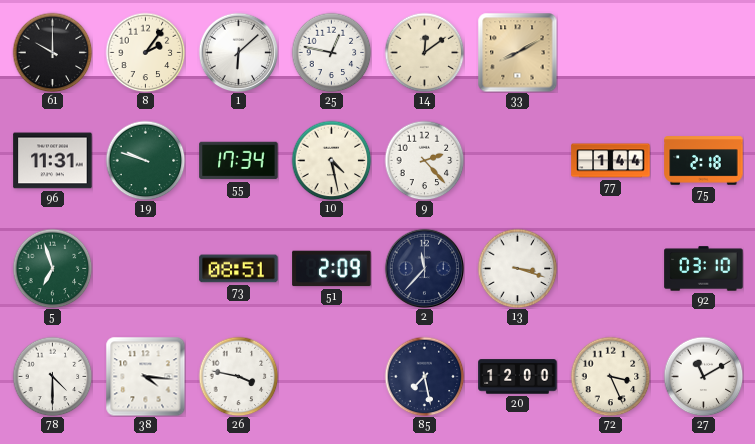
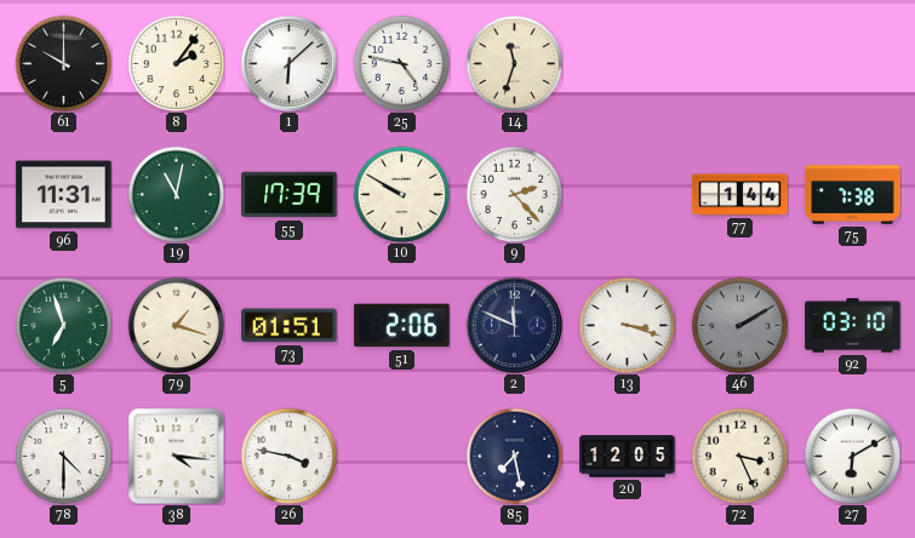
25: 12:47 -> 4:47 (401, 63)
14: 12:09 -> 11:33 (514, 63)
33: 8:10 -> none (517, 52)
19: 9:48 -> 11:02 (176, 194)
55: 17:34 -> 17:39 (290, 195)
10: 4:28 -> 9:50 (401, 194)
75: 2:18 -> 7:38 (853, 195)
79: none -> 1:18 (176, 325)
73: 08:51 -> 01:51 (290, 326)
51: 2:09 -> 2:06 (402, 326)
2: 11:37 -> 11:49 (514, 325)
46: none -> 2:10 (739, 325)
20: 12:00 -> 12:05 (628, 457)
27: 11:10 -> 6:10 (852, 456)
